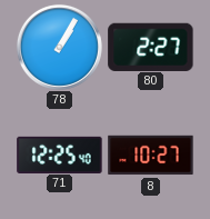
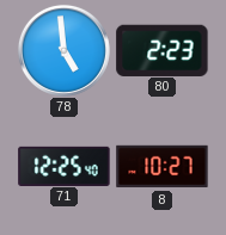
78: 1:05 -> 4:59 (63, 50)
80: 2:27 -> 2:23 (163, 50)
